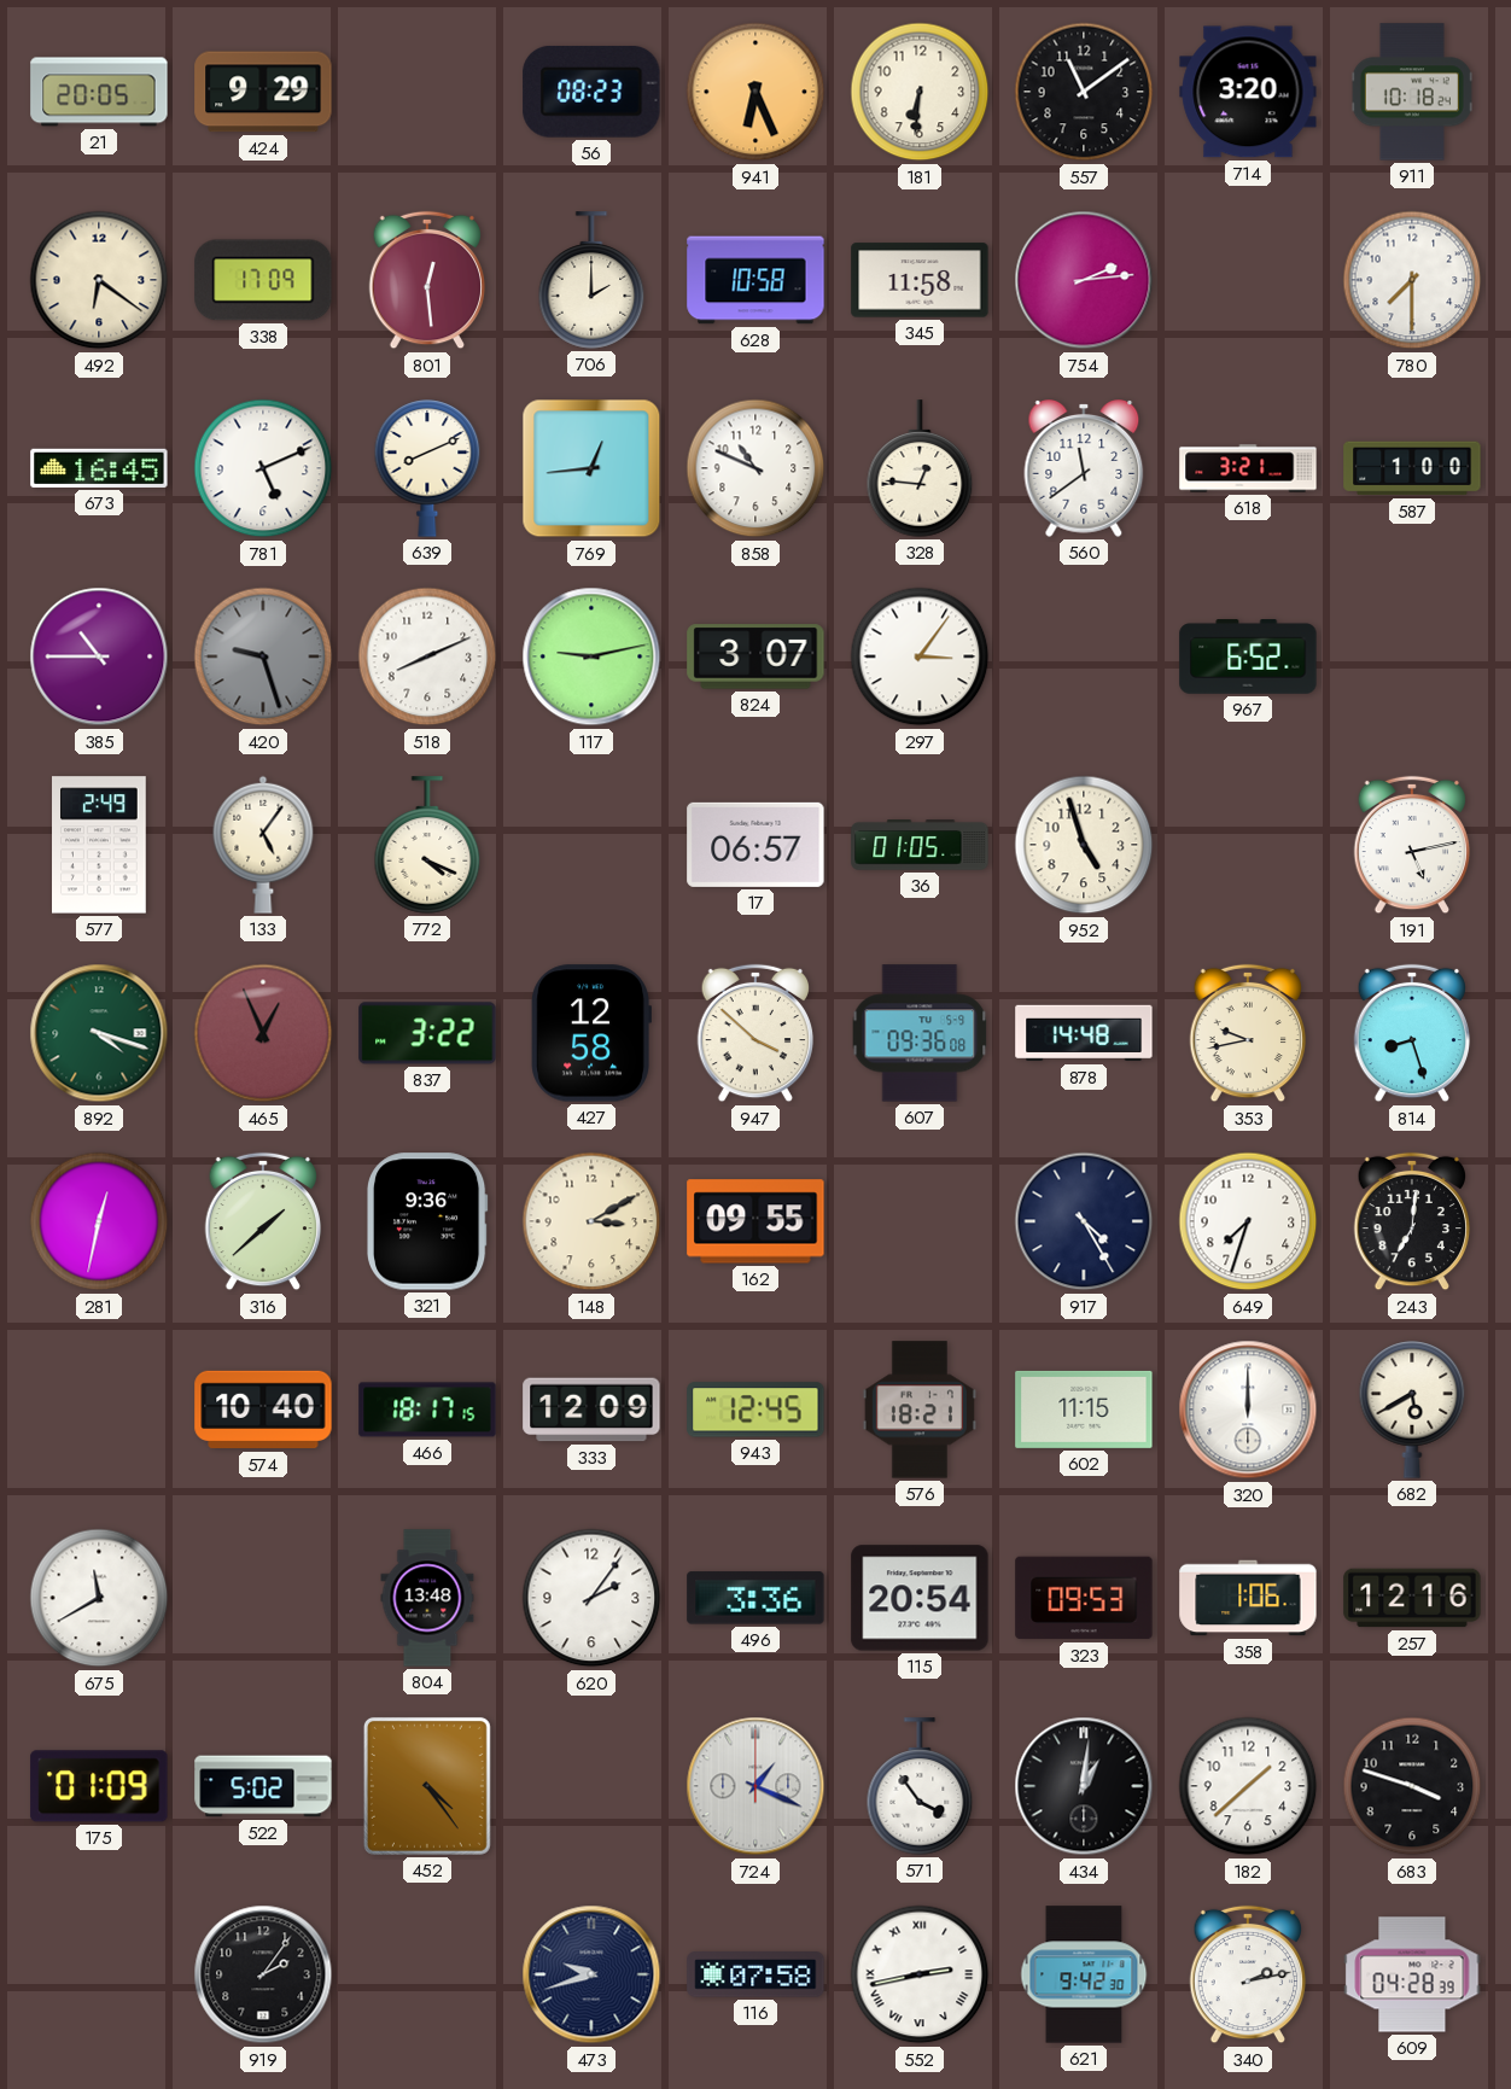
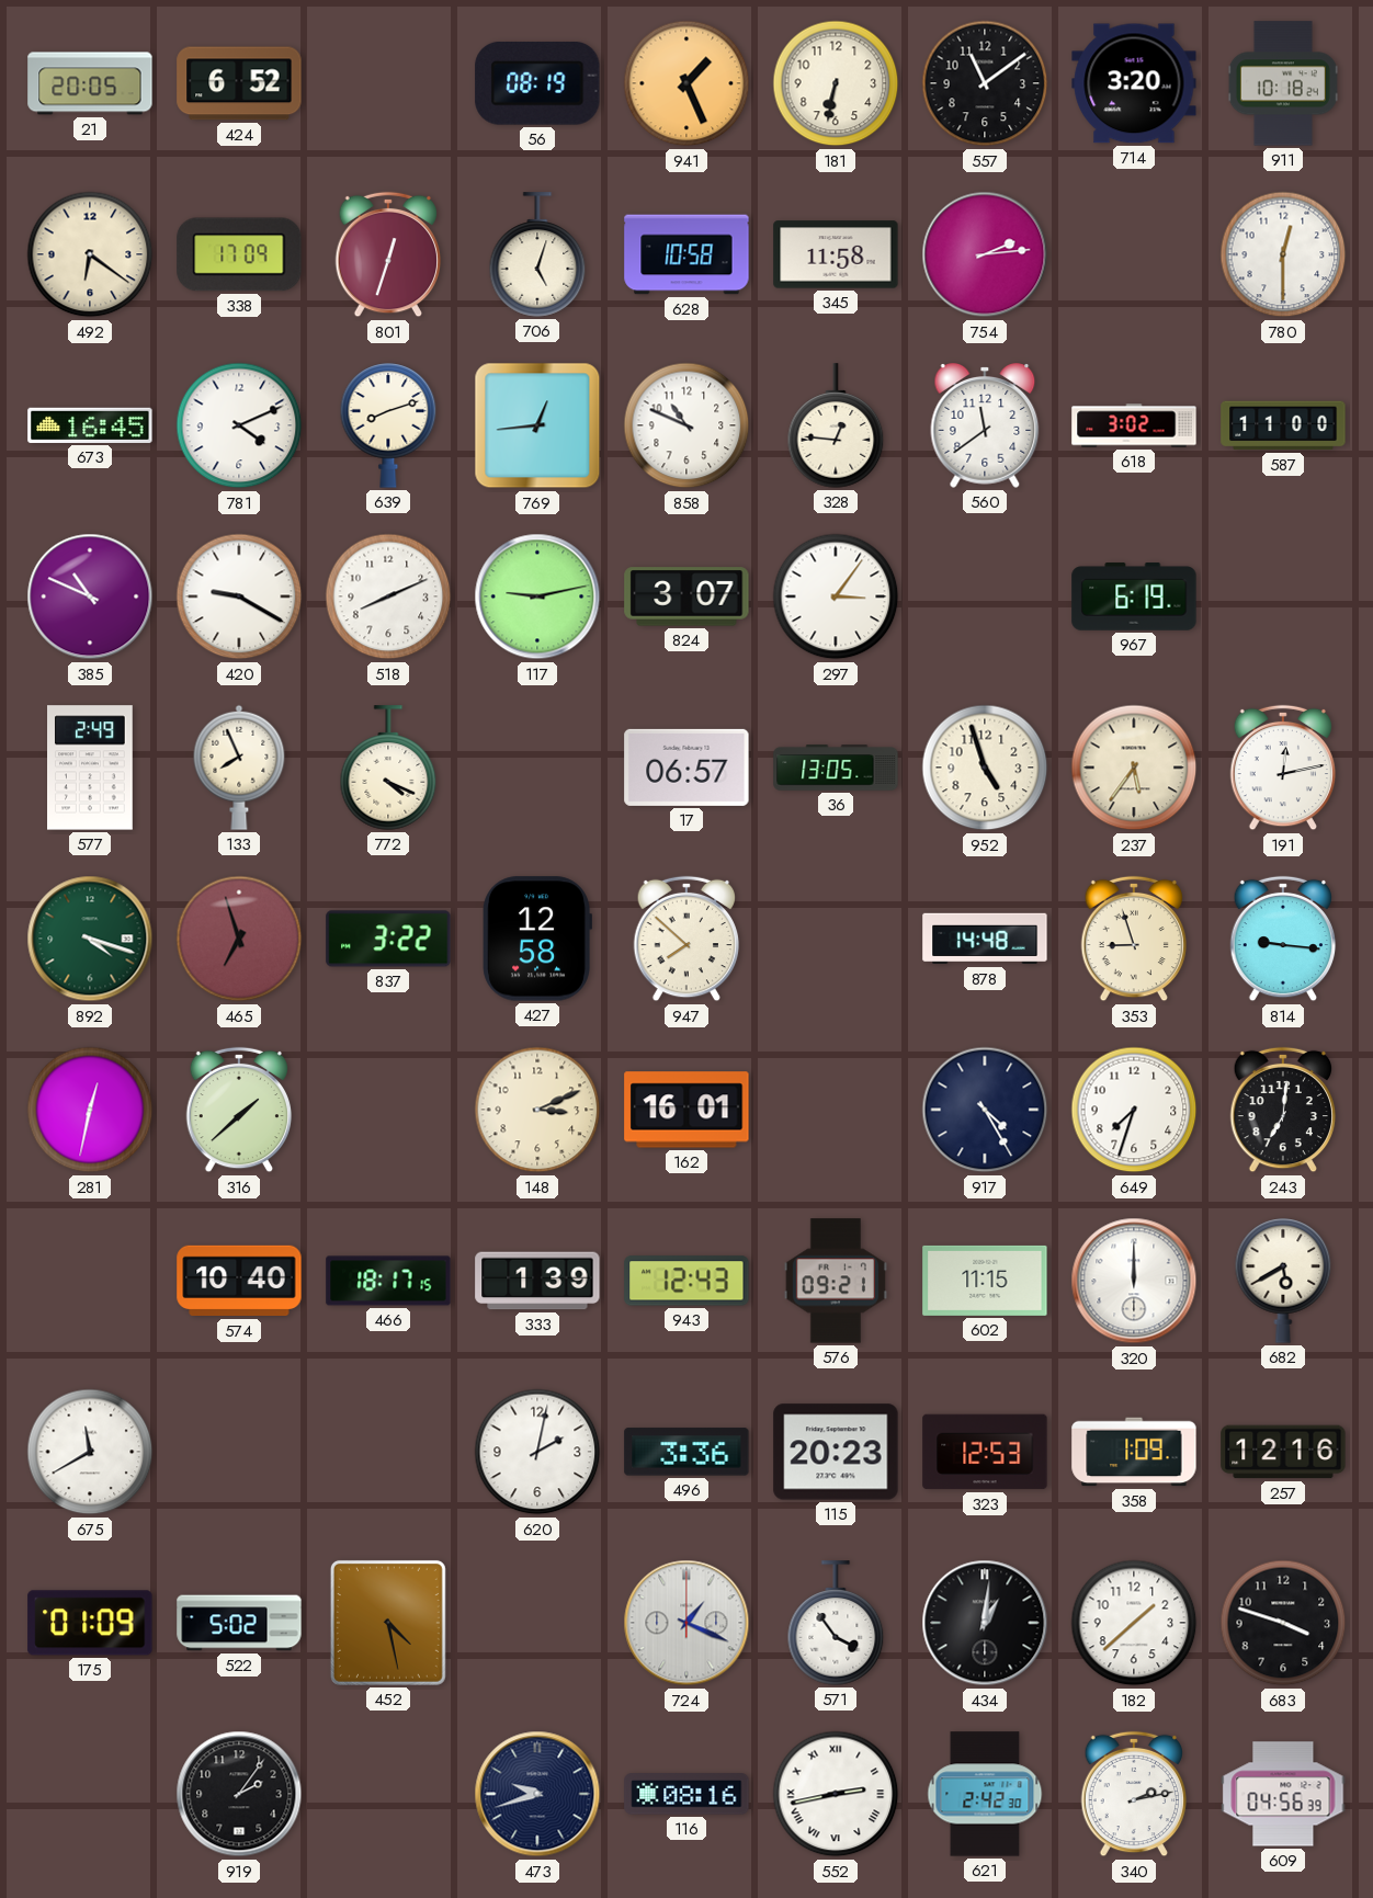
424: 9:29 -> 6:52 (239, 83)
56: 08:23 -> 08:19 (537, 83)
941: 6:26 -> 1:26 (686, 83)
181: 6:31 -> 6:32 (836, 83)
801: 12:29 -> 12:33 (388, 254)
706: 2:00 -> 5:03 (537, 254)
780: 7:30 -> 12:30 (1283, 254)
781: 5:11 -> 4:11 (239, 425)
639: 8:11 -> 8:12 (388, 425)
618: 3:21 -> 3:02 (1134, 425)
587: 1:00 -> 11:00 (1283, 425)
385: 10:45 -> 10:49 (90, 596)
420: 9:27 -> 9:20 (239, 596)
420 dial: grey -> white (239, 596)
967: 6:52 -> 6:19 (1134, 596)
133: 5:06 -> 7:56 (239, 768)
36: 01:05 -> 13:05 (836, 768)
237: none -> 5:36 (1134, 768)
191: 5:13 -> 12:13 (1283, 768)
465: 12:56 -> 6:57 (239, 939)
947: 3:52 -> 7:52 (686, 939)
607: 09:36 -> none (920, 1033)
353: 9:43 -> 8:57 (1134, 939)
814: 8:27 -> 9:16 (1283, 939)
321: 9:36 -> none (427, 1221)
148: 3:10 -> 3:11 (537, 1110)
162: 09:55 -> 16:01 (686, 1110)
333: 12:09 -> 1:39 (537, 1281)
943: 12:45 -> 12:43 (686, 1281)
576: 18:21 -> 09:21 (836, 1281)
804: 13:48 -> none (427, 1598)
620: 2:06 -> 2:02 (537, 1452)
115: 20:54 -> 20:23 (836, 1452)
323: 09:53 -> 12:53 (985, 1452)
358: 1:06 -> 1:09 (1134, 1452)
452: 4:24 -> 4:28 (388, 1623)
116: 07:58 -> 08:16 (686, 1794)
621: 9:42 -> 2:42 (985, 1794)
609: 04:28 -> 04:56 (1283, 1794)
